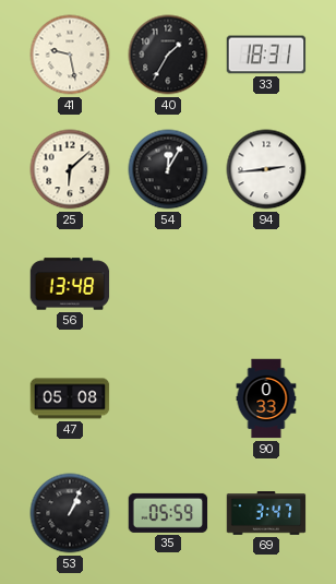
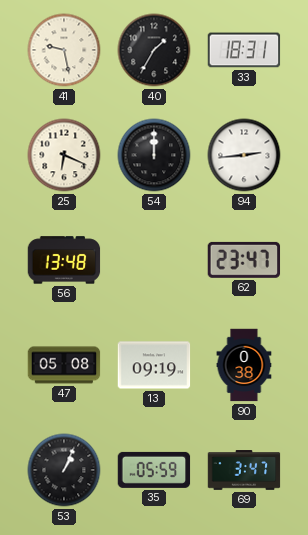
25: 6:08 -> 6:19 (64, 155)
54: 12:05 -> 12:00 (154, 155)
62: none -> 23:47 (244, 260)
13: none -> 09:19 (154, 365)
90: 0:33 -> 0:38 (244, 365)
